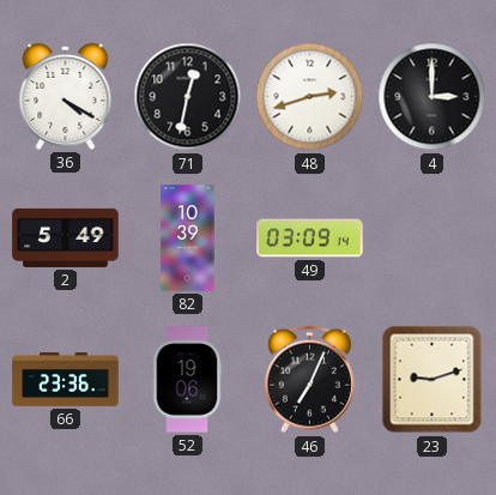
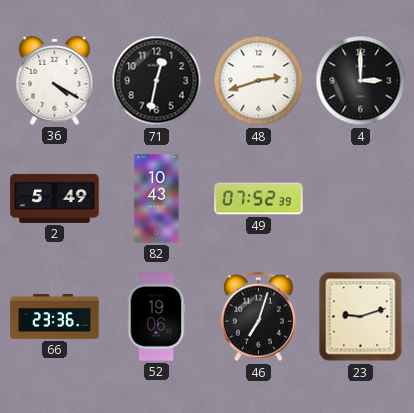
82: 10:39 -> 10:43 (157, 199)
49: 03:09 -> 07:52 (259, 199)
46: 7:04 -> 7:03 (258, 317)
